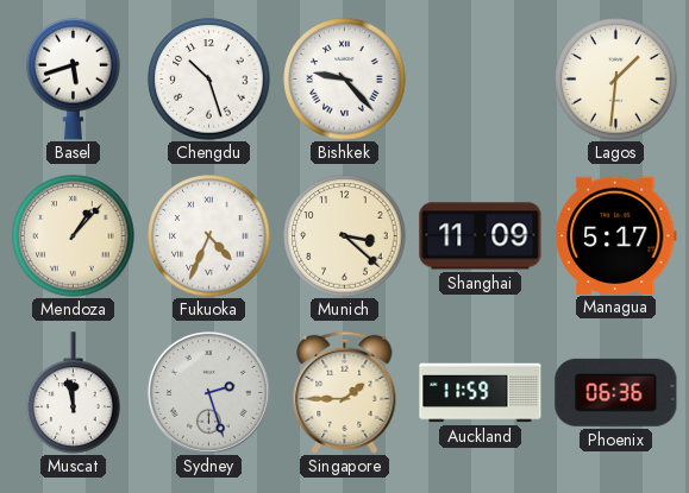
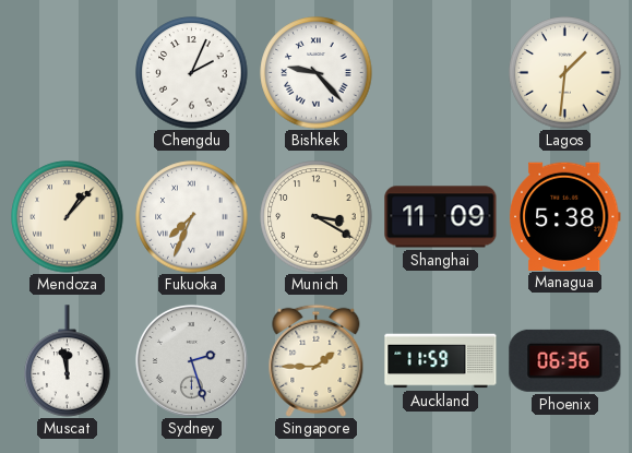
Basel: 5:42 -> none (74, 78)
Chengdu: 10:27 -> 2:04 (192, 73)
Fukuoka: 4:34 -> 7:34 (192, 217)
Munich: 3:22 -> 3:20 (317, 217)
Managua: 5:17 -> 5:38 (564, 216)
